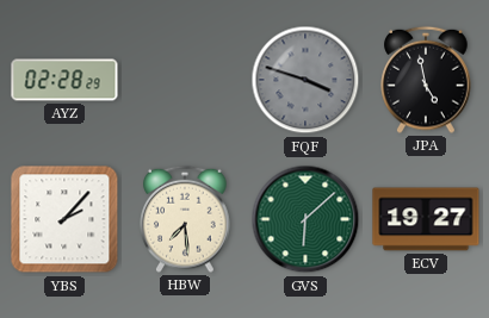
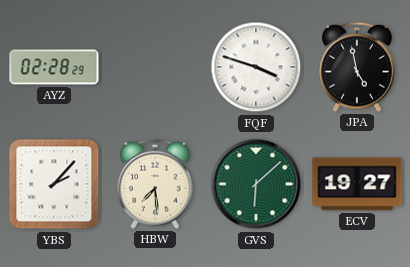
FQF dial: grey -> white (256, 67)
